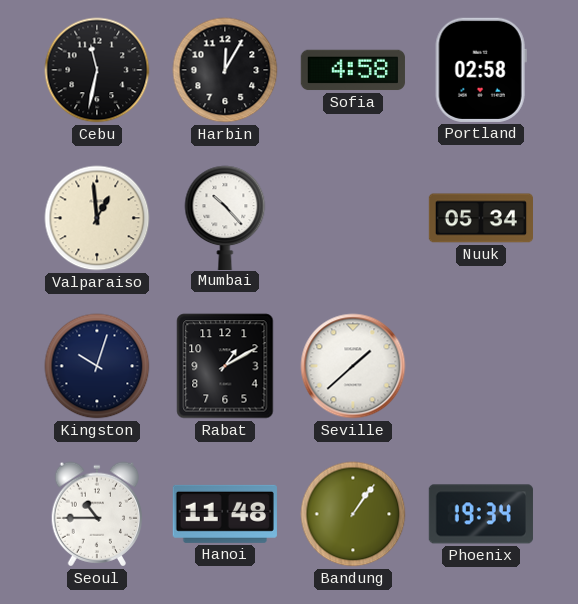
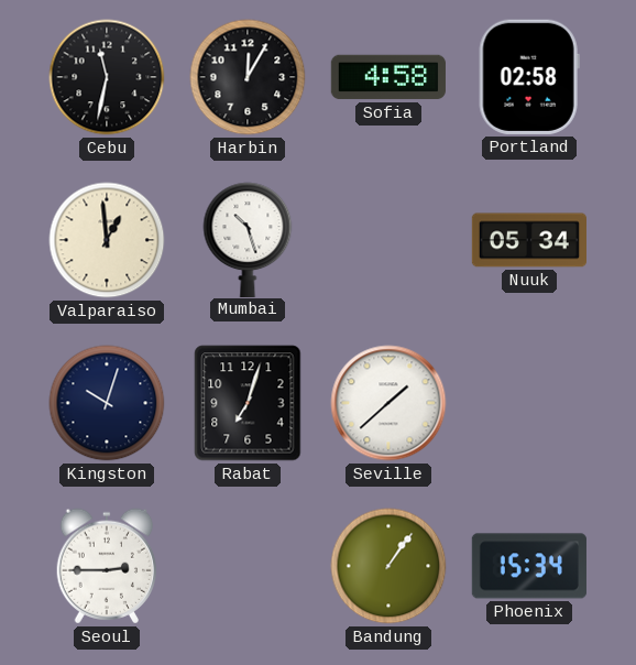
Mumbai: 10:23 -> 10:27 (248, 239)
Rabat: 1:10 -> 7:03 (248, 403)
Seoul: 10:45 -> 2:45 (107, 566)
Hanoi: 11:48 -> none (225, 514)
Phoenix: 19:34 -> 15:34 (529, 566)
